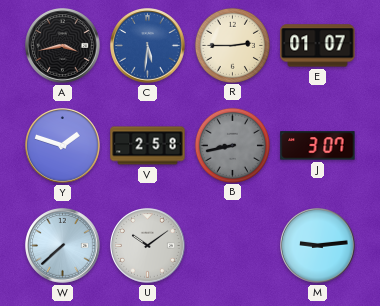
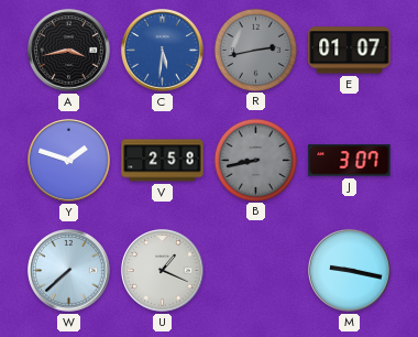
R: 2:45 -> 2:43 (255, 50)
R dial: cream -> grey (255, 50)
U: 10:09 -> 1:19 (163, 271)
M: 9:14 -> 9:17 (350, 271)
